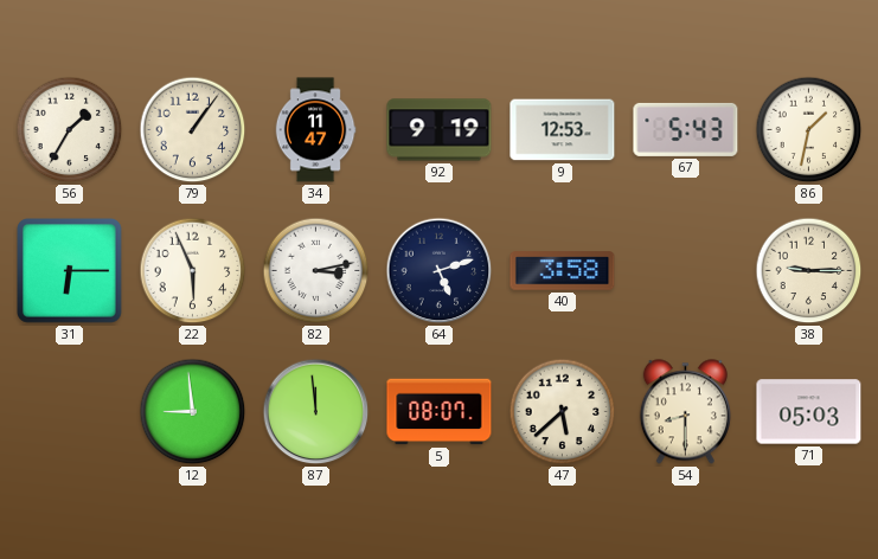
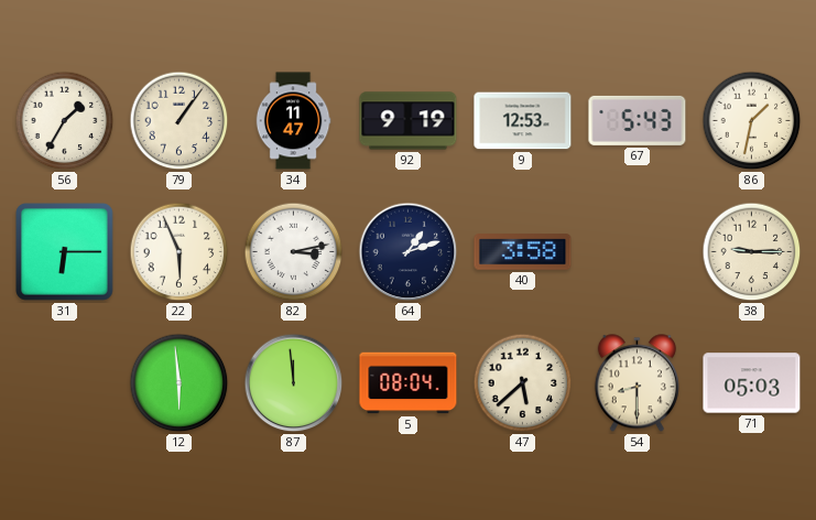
64: 5:12 -> 1:12 (409, 252)
12: 8:59 -> 5:59 (179, 383)
5: 08:07 -> 08:04 (409, 383)
